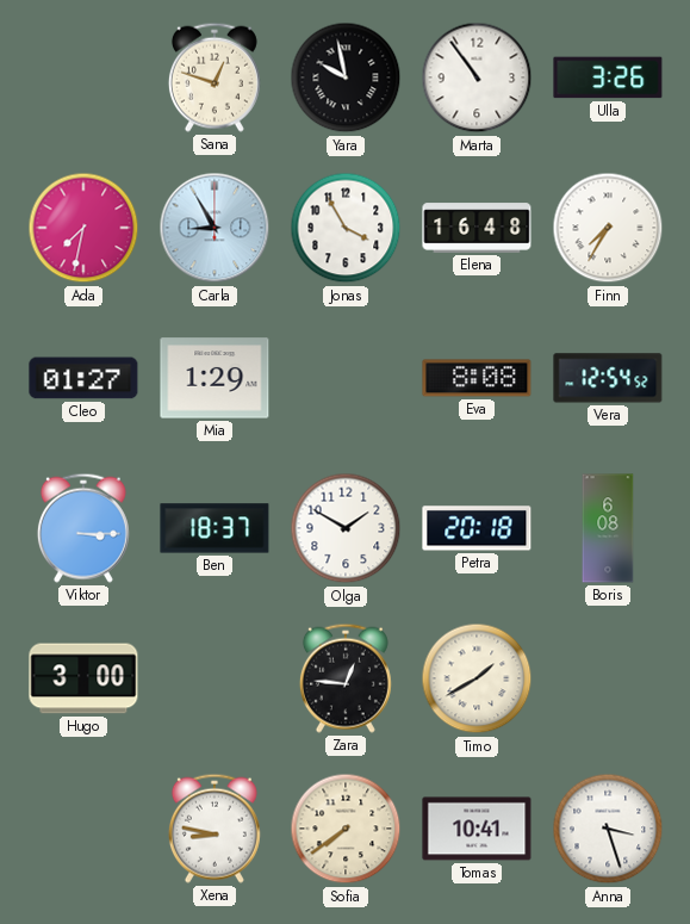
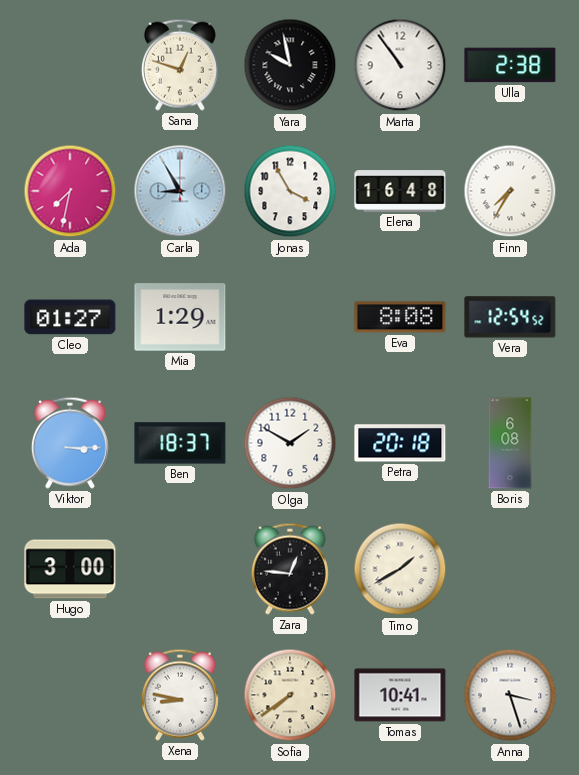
Ulla: 3:26 -> 2:38 (510, 65)
